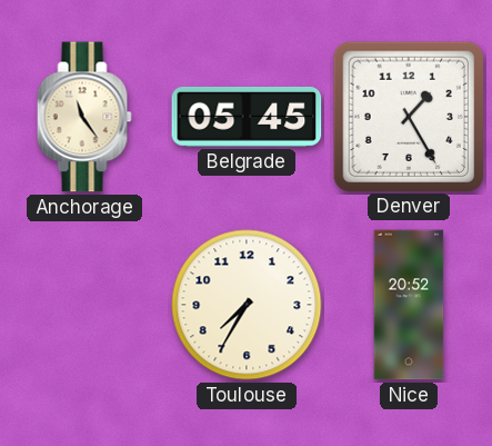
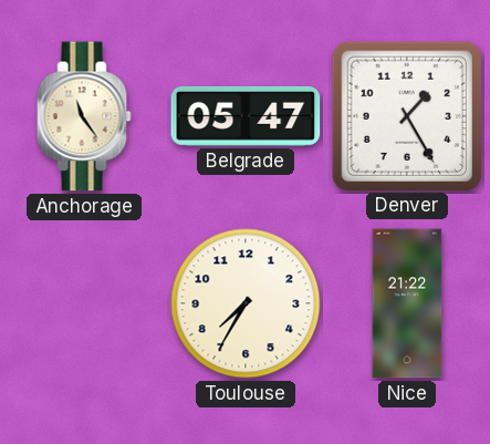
Belgrade: 05:45 -> 05:47 (246, 116)
Nice: 20:52 -> 21:22 (407, 303)
